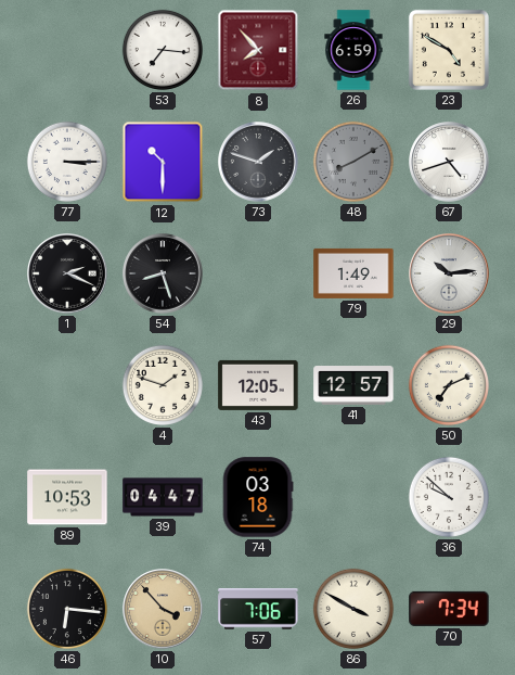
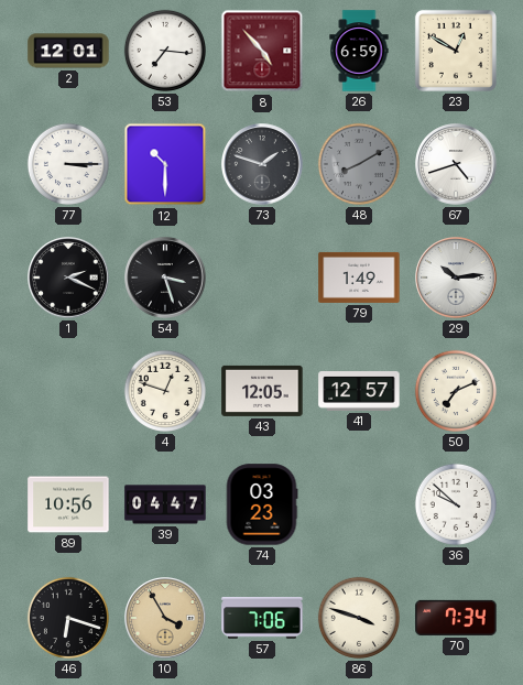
2: none -> 12:01 (68, 51)
8: 7:53 -> 4:53 (262, 51)
23: 4:50 -> 12:50 (456, 51)
54: 8:27 -> 3:27 (165, 278)
4: 1:48 -> 12:48 (165, 391)
89: 10:53 -> 10:56 (68, 504)
74: 03:18 -> 03:23 (262, 504)
46: 6:16 -> 6:18 (68, 618)
10: 3:53 -> 3:55 (165, 618)
86: 3:50 -> 3:48 (359, 618)
